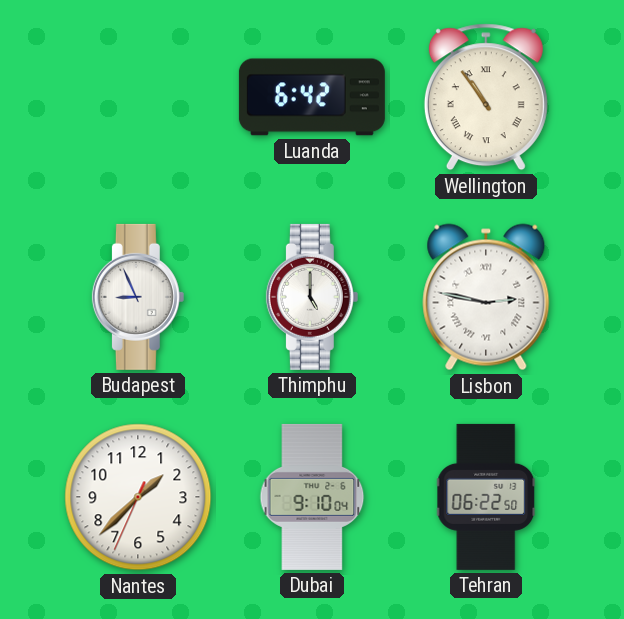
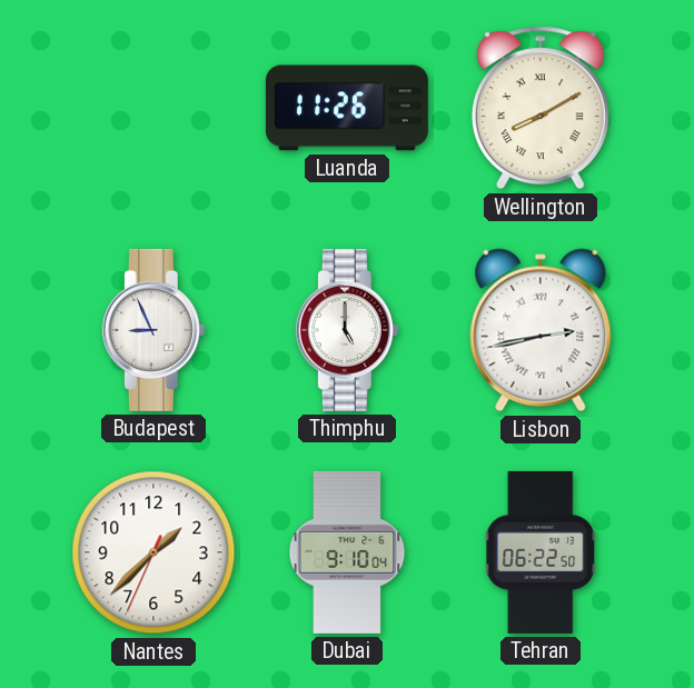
Luanda: 6:42 -> 11:26 (347, 108)
Wellington: 10:54 -> 8:10 (541, 108)
Lisbon: 2:47 -> 2:43 (541, 330)
